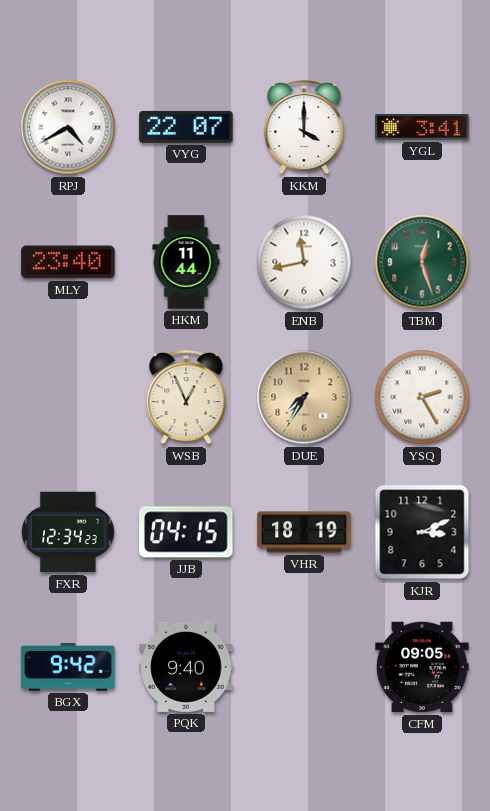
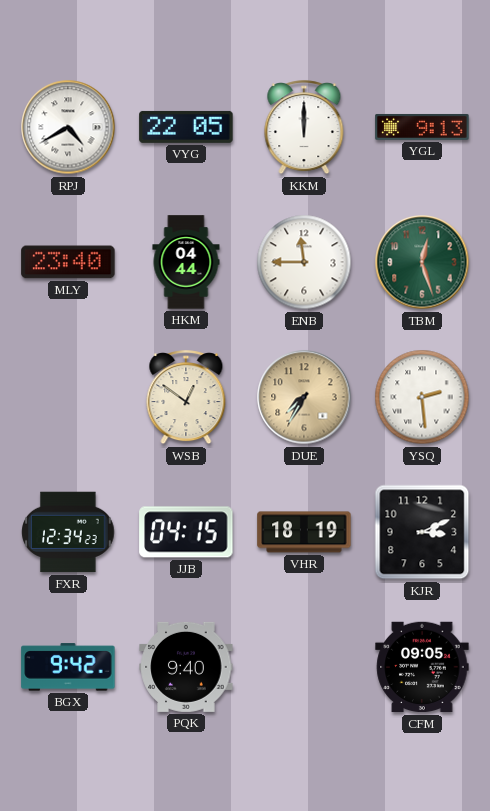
VYG: 22:07 -> 22:05 (186, 127)
KKM: 4:00 -> 12:00 (304, 128)
YGL: 3:41 -> 9:13 (422, 127)
HKM: 11:44 -> 04:44 (186, 262)
ENB: 11:43 -> 11:45 (304, 262)
WSB: 12:56 -> 12:51 (186, 398)
YSQ: 2:25 -> 2:29 (422, 397)
